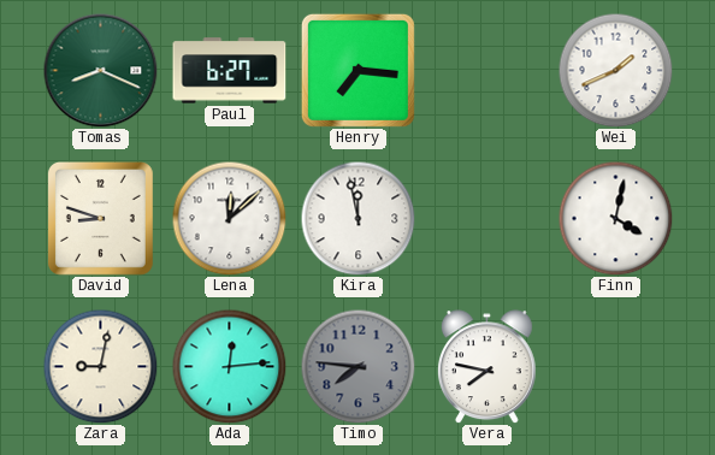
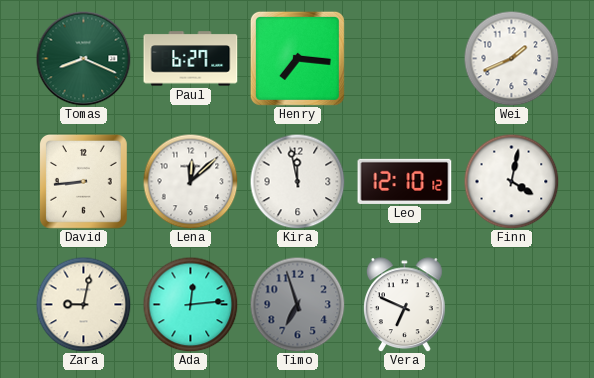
David: 8:48 -> 8:44 (83, 181)
Leo: none -> 12:10 (405, 181)
Timo: 7:46 -> 6:57 (297, 304)
Vera: 7:47 -> 6:49 (404, 305)
